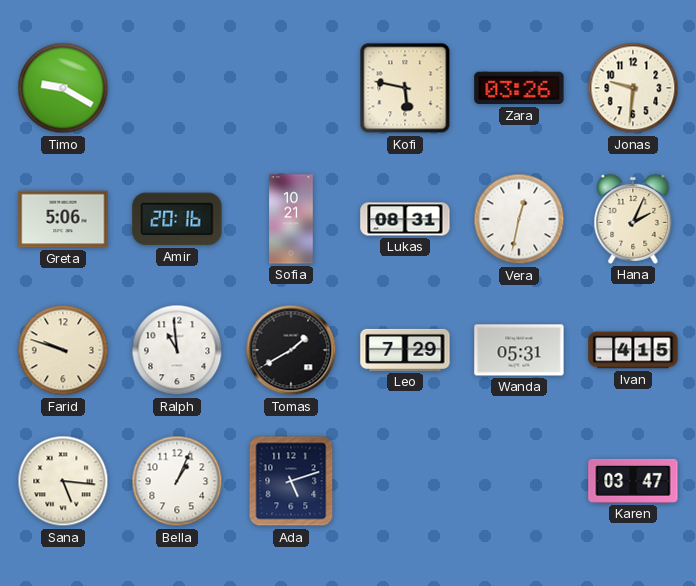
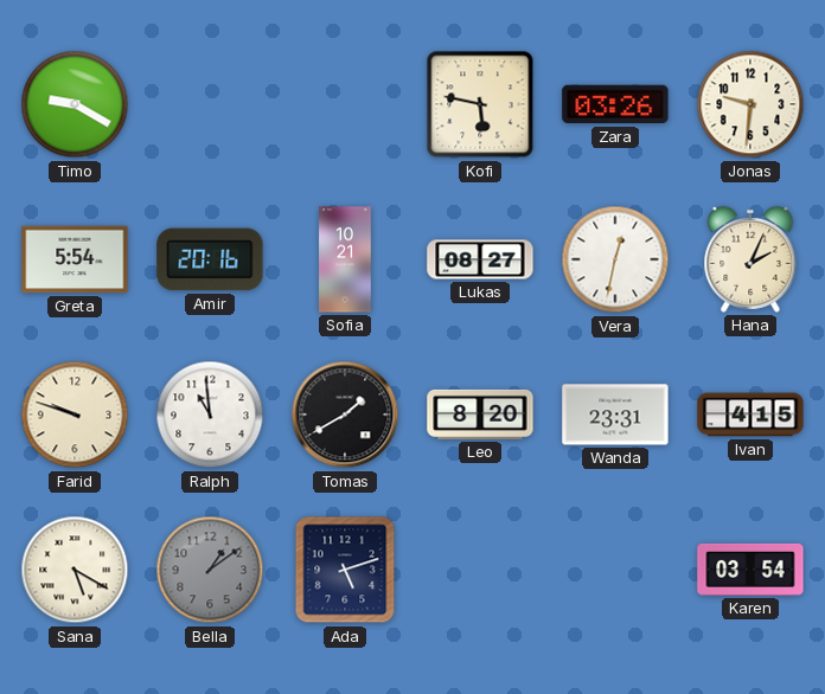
Greta: 5:06 -> 5:54 (75, 259)
Lukas: 08:31 -> 08:27 (480, 259)
Leo: 7:29 -> 8:20 (480, 415)
Wanda: 05:31 -> 23:31 (615, 415)
Sana: 5:16 -> 5:20 (75, 570)
Bella: 1:04 -> 1:09 (210, 570)
Bella dial: white -> grey (210, 570)
Karen: 03:47 -> 03:54 (750, 570)
